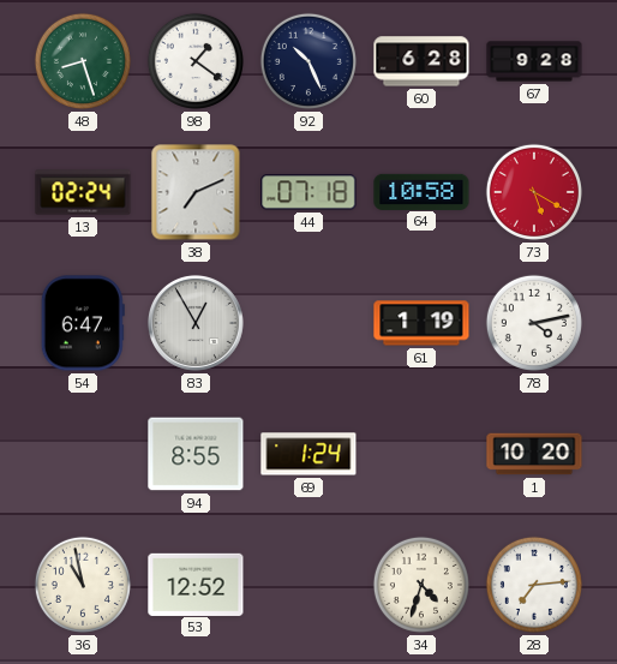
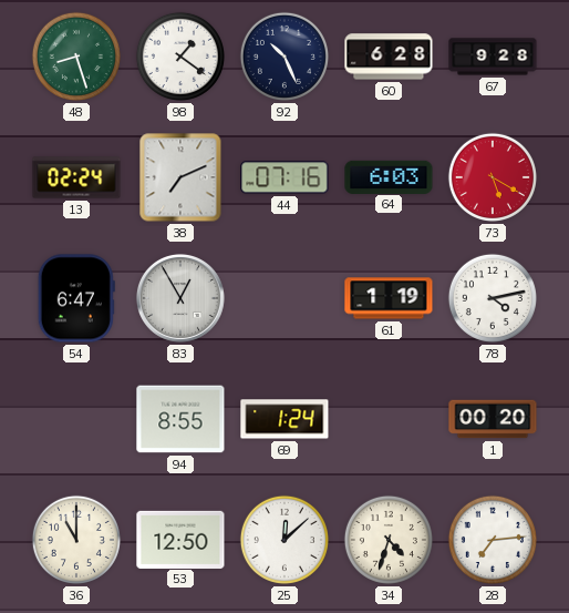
44: 07:18 -> 07:16 (284, 177)
64: 10:58 -> 6:03 (389, 176)
1: 10:20 -> 00:20 (493, 419)
36: 10:58 -> 11:00 (76, 540)
53: 12:52 -> 12:50 (180, 539)
25: none -> 12:08 (284, 540)
